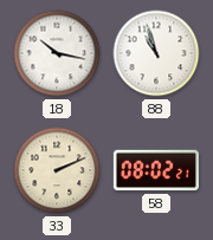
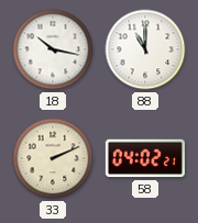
88: 10:57 -> 11:00 (145, 49)
58: 08:02 -> 04:02 (145, 158)
